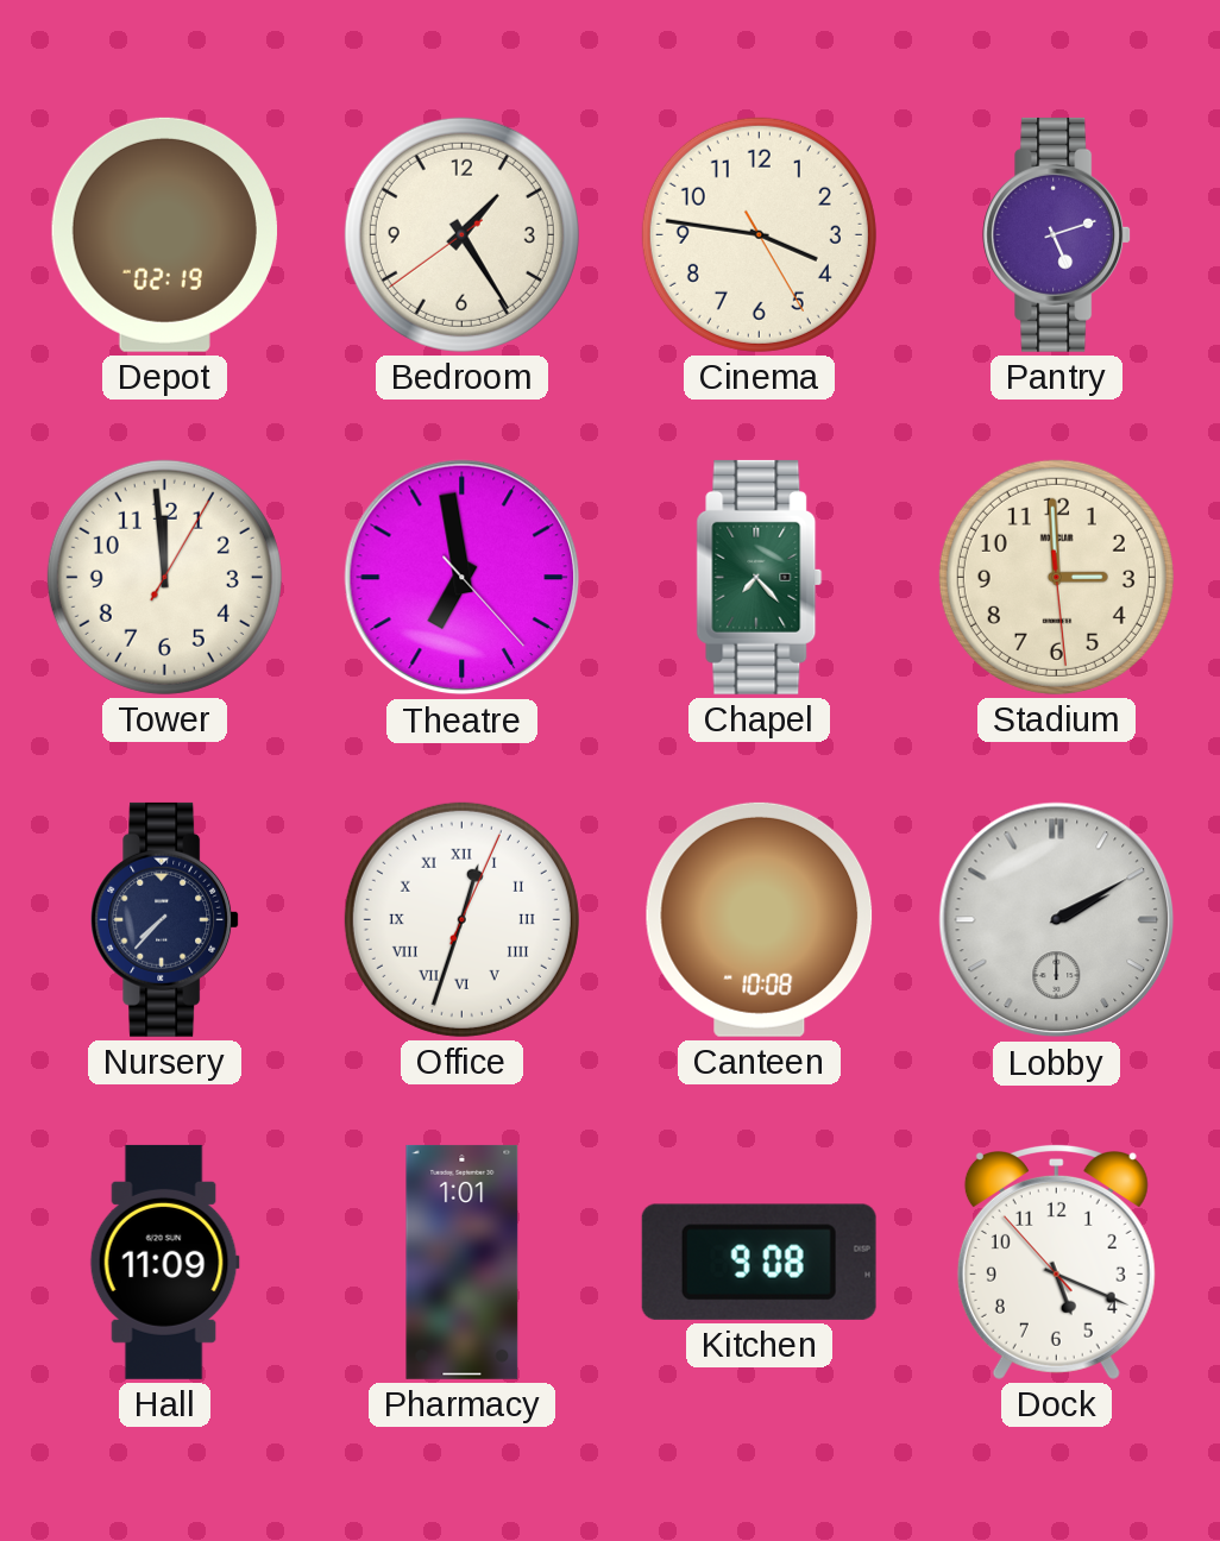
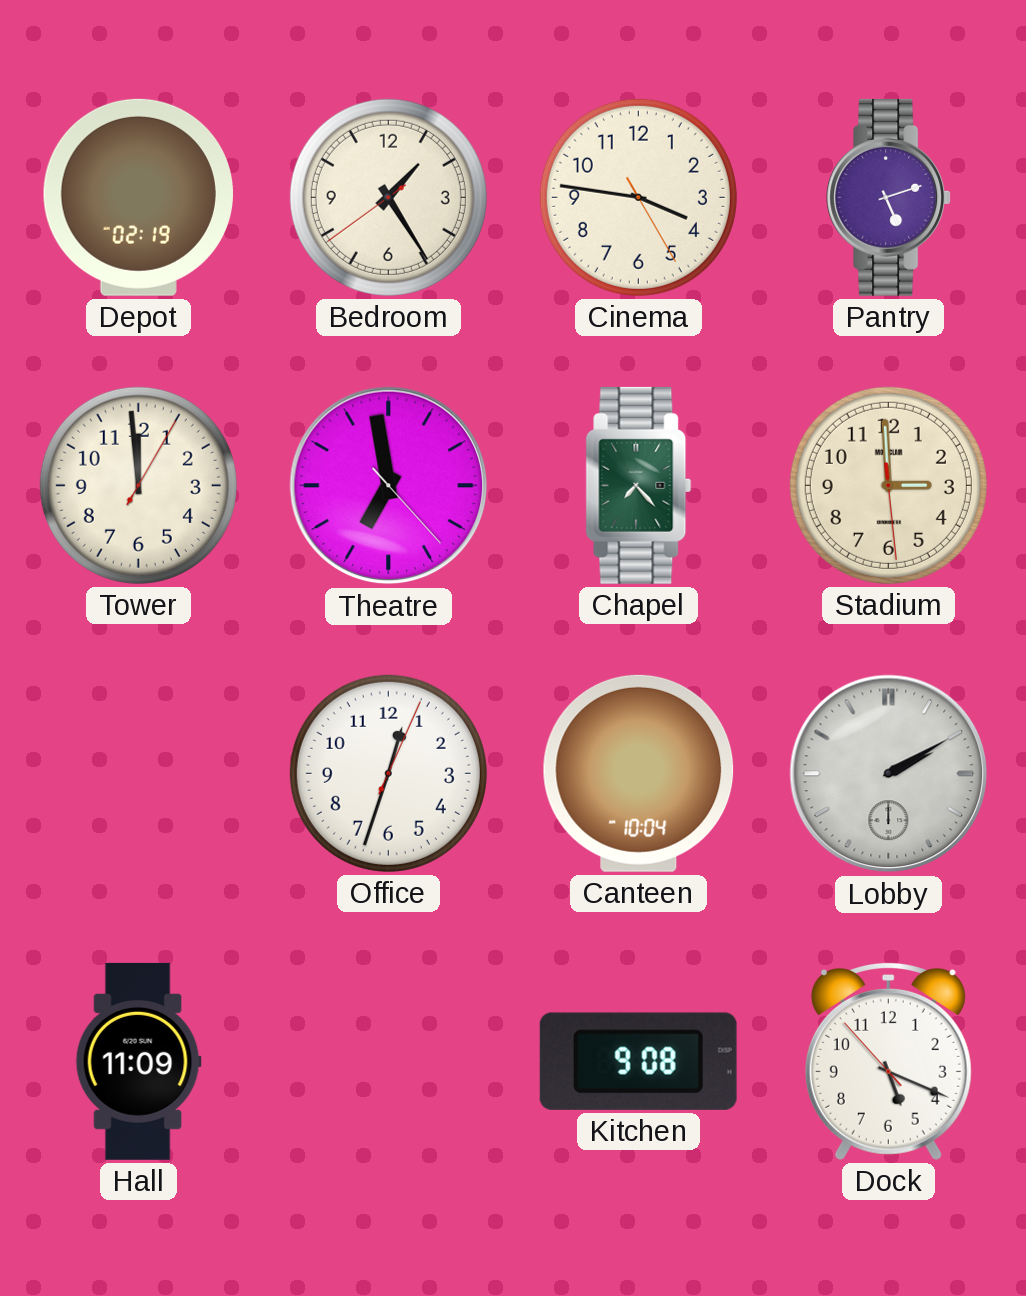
Nursery: 7:37 -> none (165, 919)
Office numerals: Roman -> Arabic (388, 773)
Canteen: 10:08 -> 10:04 (639, 773)
Pharmacy: 1:01 -> none (463, 1262)
